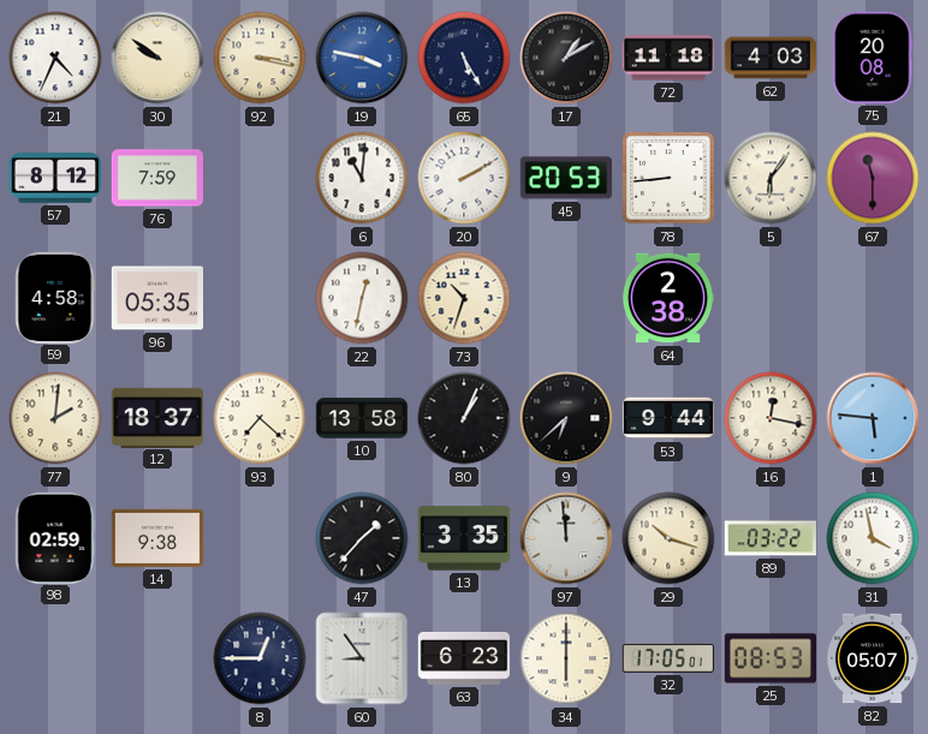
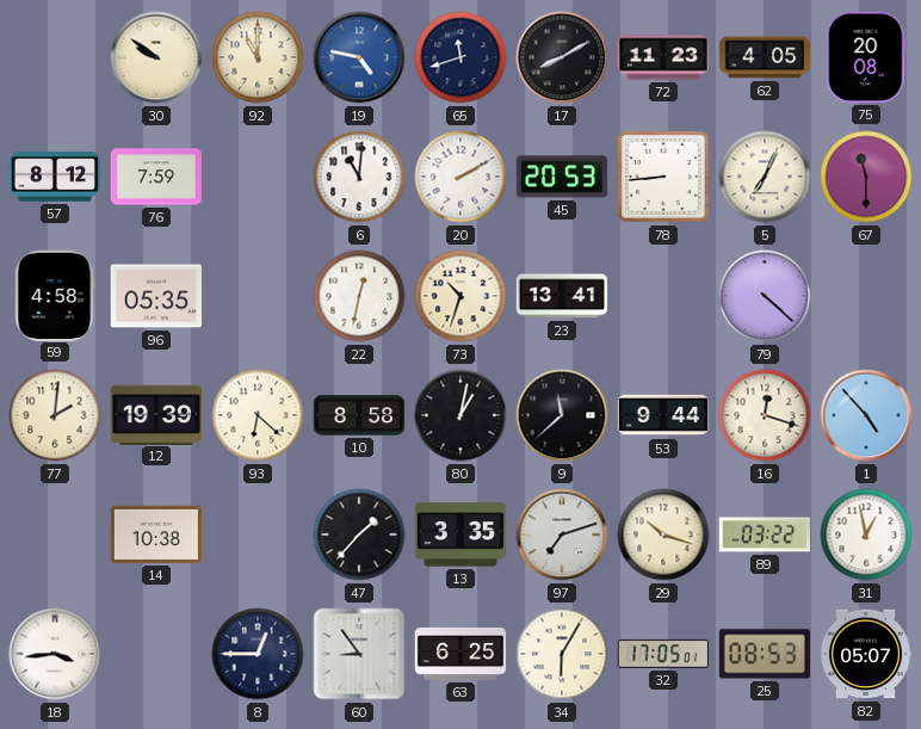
21: 4:34 -> none (55, 58)
92: 3:17 -> 11:00 (258, 57)
19: 3:47 -> 4:47 (359, 57)
65: 5:25 -> 11:42 (460, 57)
17: 1:10 -> 8:10 (562, 57)
72: 11:18 -> 11:23 (662, 57)
62: 4:03 -> 4:05 (765, 57)
5: 6:06 -> 7:04 (765, 177)
23: none -> 13:41 (562, 296)
64: 2:38 -> none (667, 298)
79: none -> 4:22 (765, 296)
12: 18:37 -> 19:39 (155, 414)
93: 7:22 -> 6:22 (258, 415)
10: 13:58 -> 8:58 (359, 415)
80: 1:04 -> 1:02 (460, 415)
9: 6:38 -> 11:38 (562, 415)
16: 12:17 -> 12:18 (765, 415)
1: 5:46 -> 4:53 (866, 415)
98: 02:59 -> none (55, 537)
14: 9:38 -> 10:38 (155, 535)
97: 11:59 -> 7:12 (562, 535)
31: 3:58 -> 12:58 (866, 535)
18: none -> 3:44 (55, 654)
63: 6:23 -> 6:25 (460, 654)
34: 6:00 -> 6:05 (562, 654)
